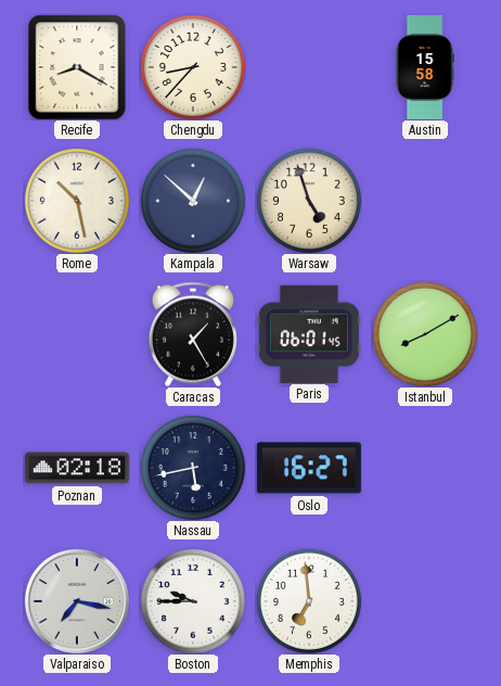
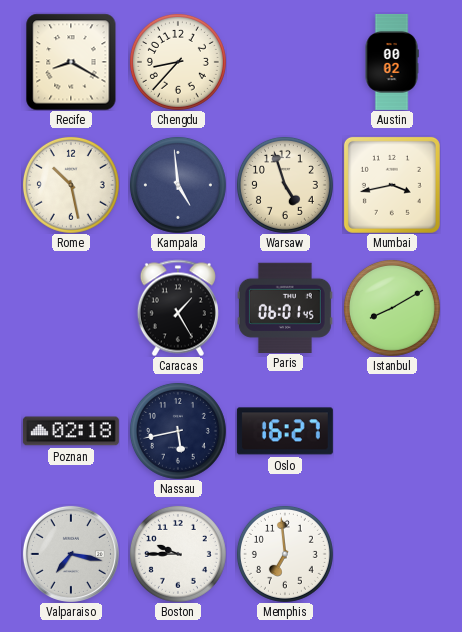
Austin: 15:58 -> 00:02 (392, 62)
Kampala: 12:52 -> 4:59 (178, 185)
Mumbai: none -> 3:43 (392, 185)
